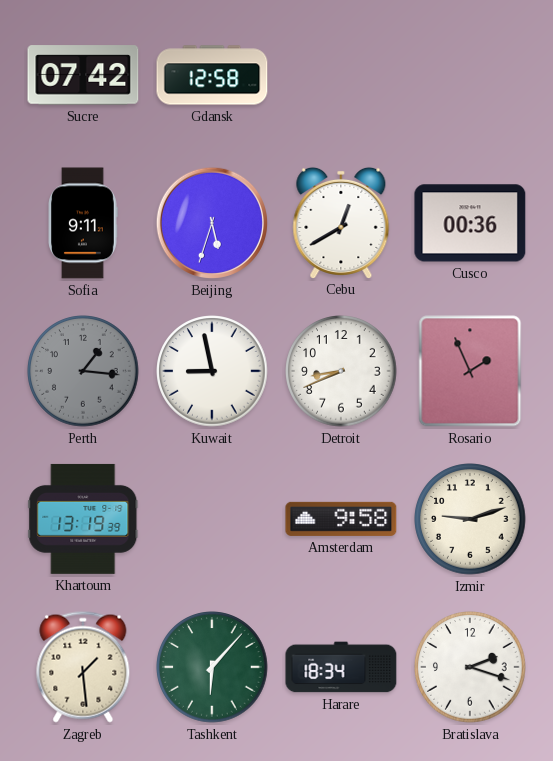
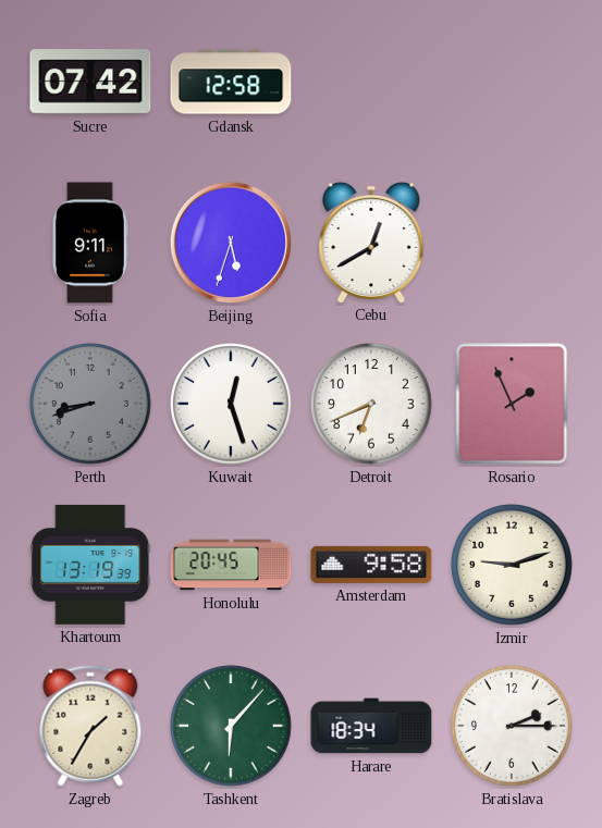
Cusco: 00:36 -> none (470, 223)
Perth: 1:16 -> 8:42 (90, 404)
Kuwait: 8:58 -> 12:27 (231, 404)
Detroit: 8:41 -> 6:41 (371, 404)
Honolulu: none -> 20:45 (231, 565)
Zagreb: 1:29 -> 1:35 (90, 726)
Bratislava: 2:18 -> 2:15 (512, 726)
